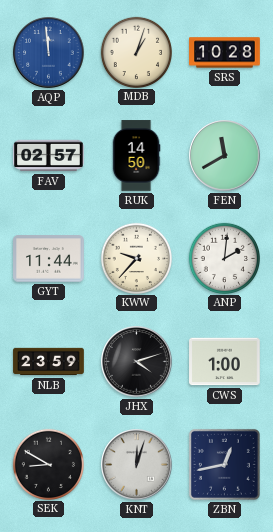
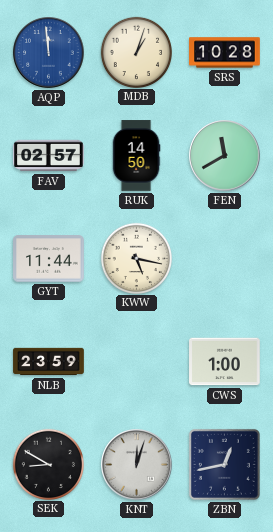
KWW: 9:37 -> 5:17 (136, 258)
ANP: 2:01 -> none (224, 258)
JHX: 4:12 -> none (137, 362)
